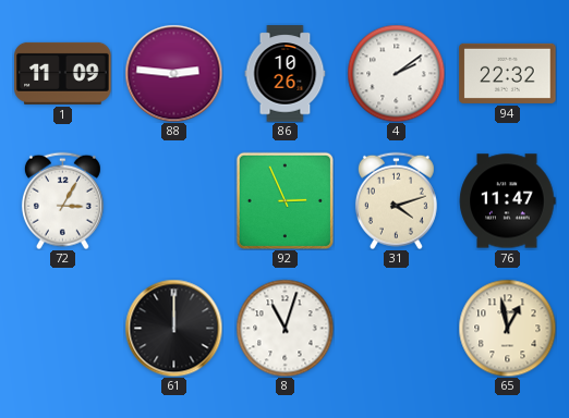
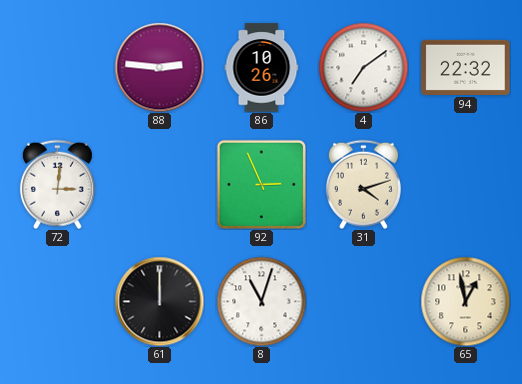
1: 11:09 -> none (63, 73)
4: 2:09 -> 7:09 (363, 67)
72: 3:05 -> 3:01 (57, 184)
76: 11:47 -> none (508, 201)
